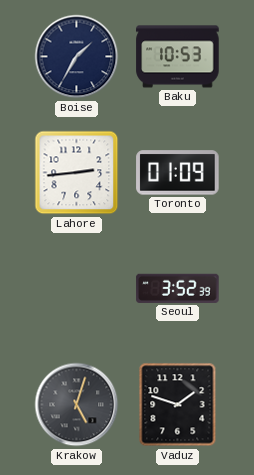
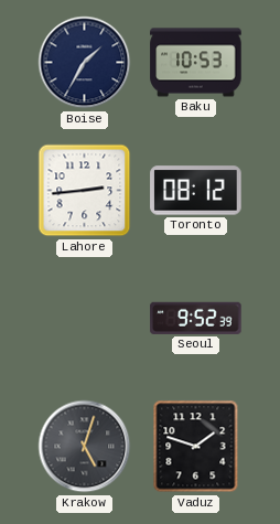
Toronto: 01:09 -> 08:12 (196, 191)
Seoul: 3:52 -> 9:52 (196, 318)
